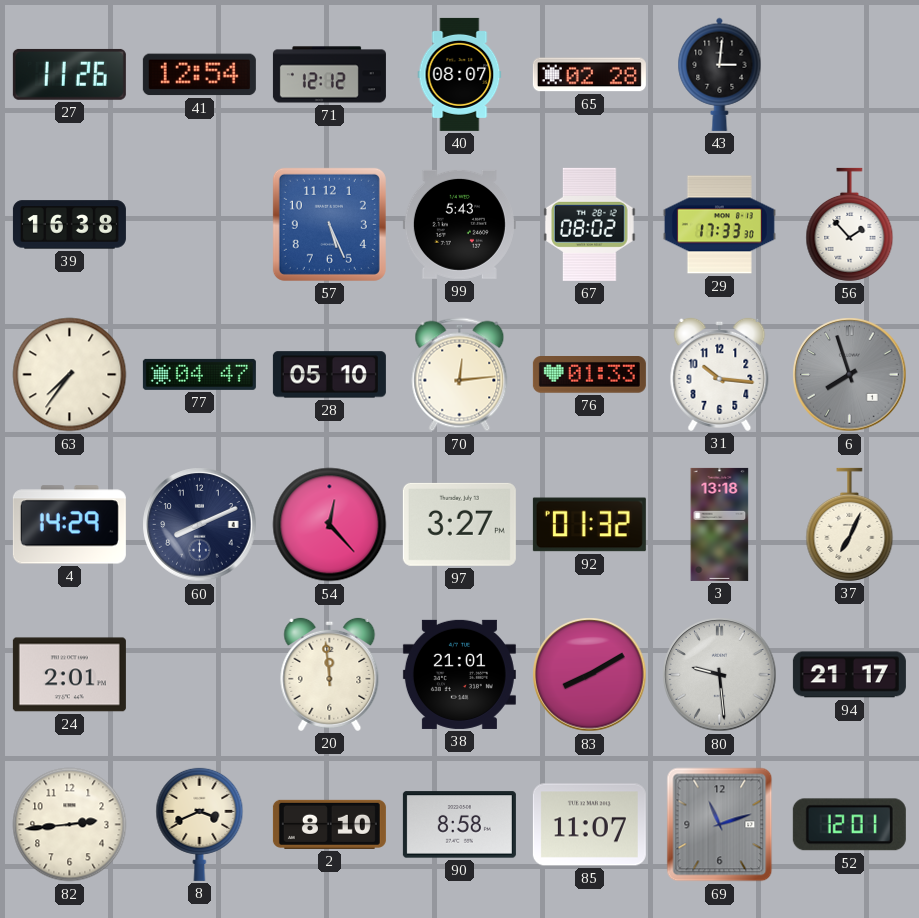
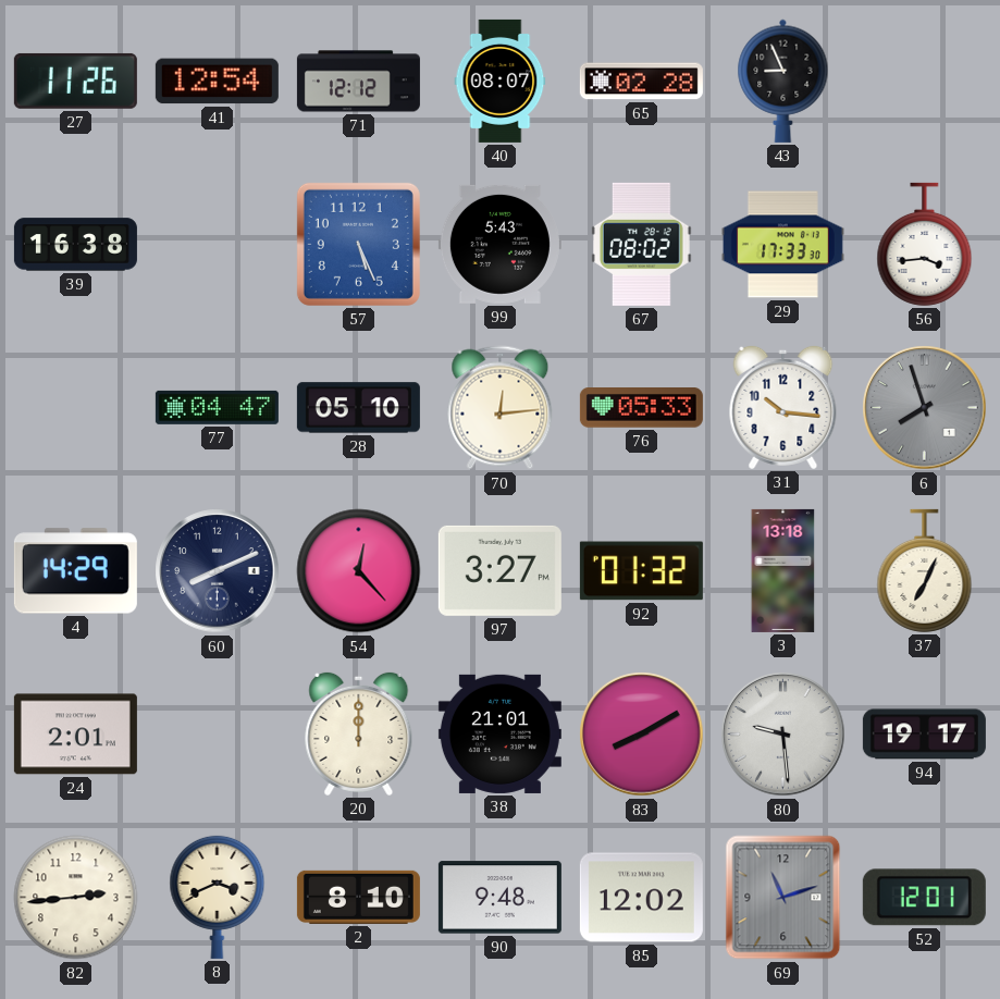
43: 3:01 -> 8:56 (783, 81)
56: 1:53 -> 3:44 (925, 244)
63: 7:36 -> none (70, 375)
76: 01:33 -> 05:33 (641, 408)
20: 11:59 -> 12:00 (359, 733)
94: 21:17 -> 19:17 (924, 735)
90: 8:58 -> 9:48 (499, 898)
85: 11:07 -> 12:02 (641, 898)
